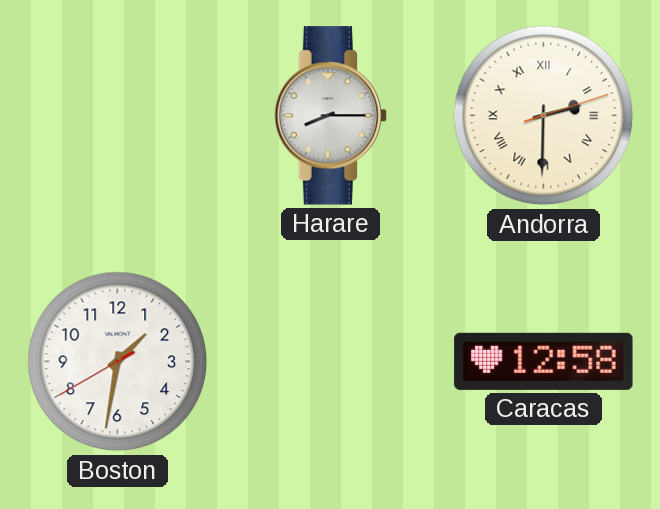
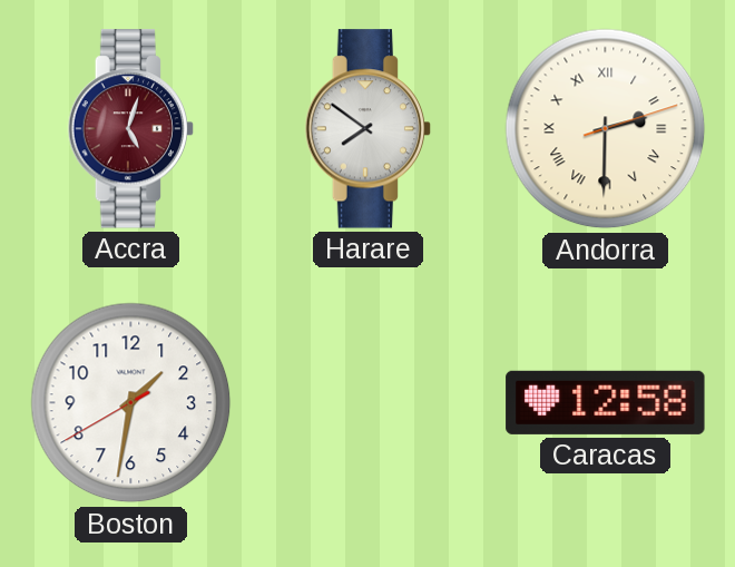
Accra: none -> 5:03 (131, 129)
Harare: 8:15 -> 7:51 (369, 129)
